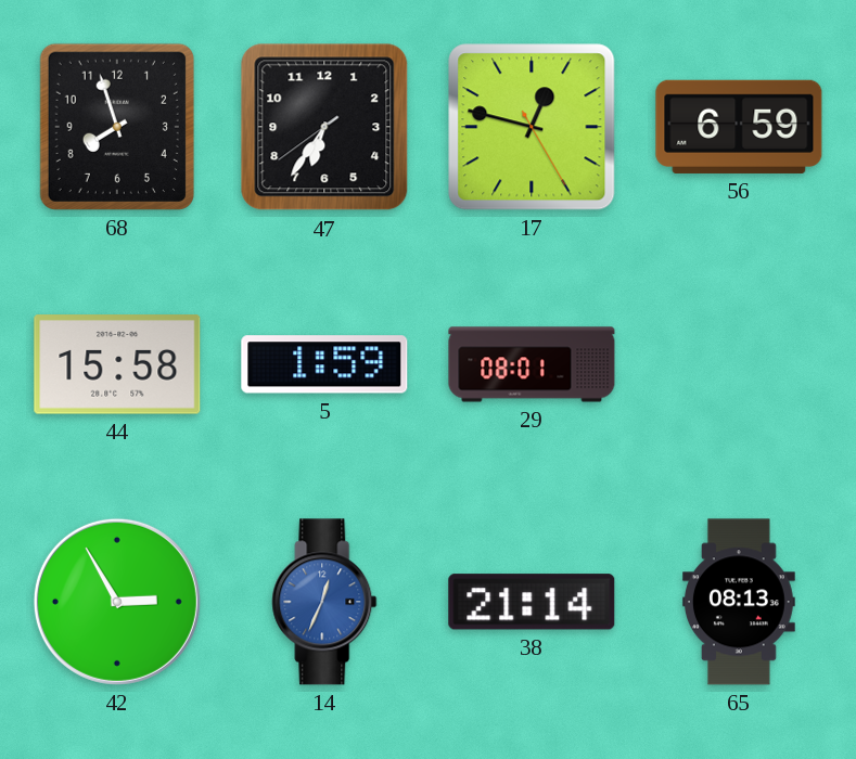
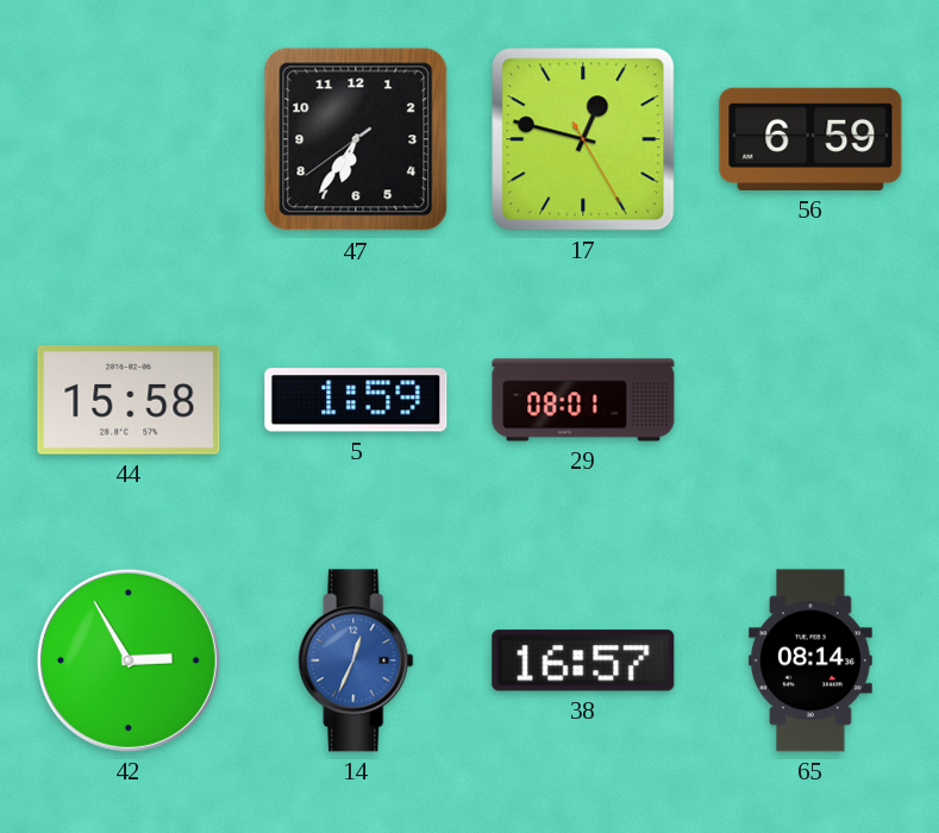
68: 7:57 -> none (117, 127)
38: 21:14 -> 16:57 (583, 660)
65: 08:13 -> 08:14 (810, 660)
